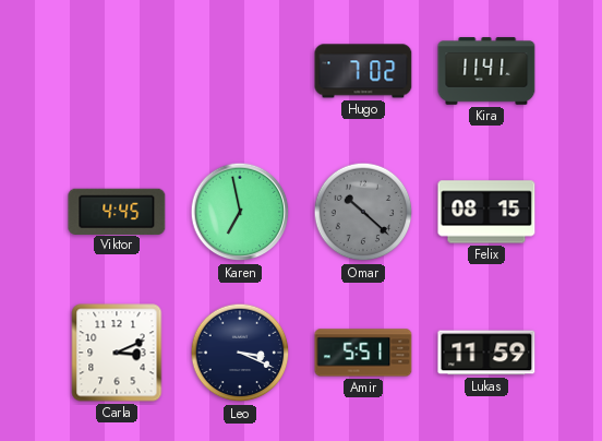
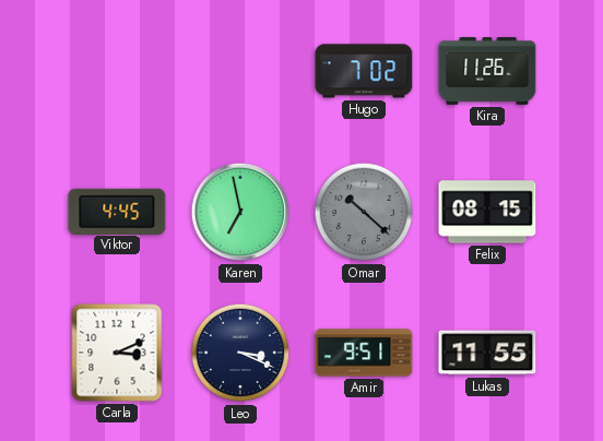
Kira: 11:41 -> 11:26 (487, 71)
Amir: 5:51 -> 9:51 (364, 353)
Lukas: 11:59 -> 11:55 (487, 353)
